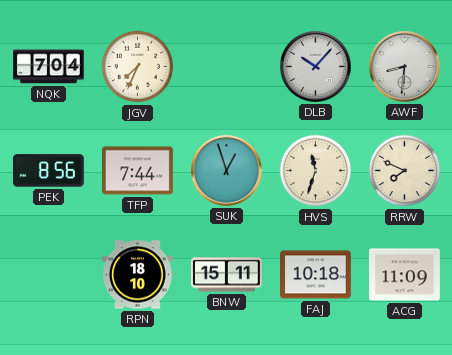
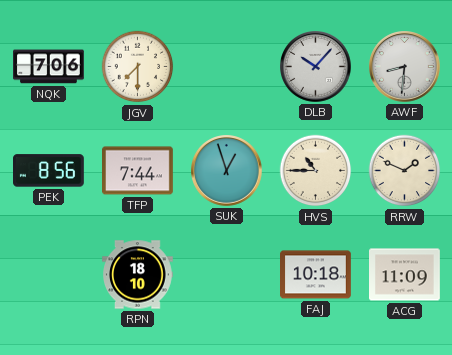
NQK: 7:04 -> 7:06 (49, 67)
JGV: 7:34 -> 7:30 (138, 67)
HVS: 11:33 -> 10:45 (316, 171)
RRW: 7:49 -> 1:49 (405, 171)
BNW: 15:11 -> none (227, 275)
